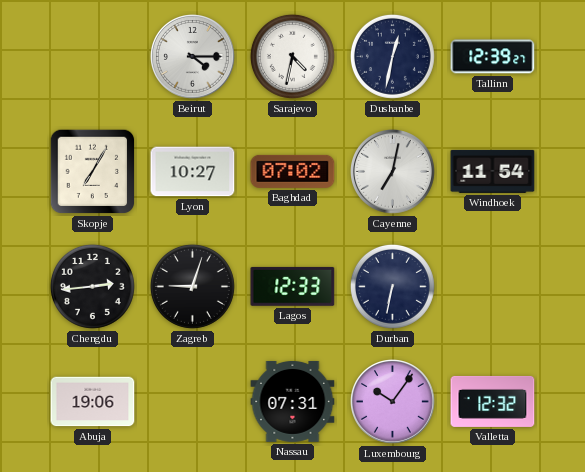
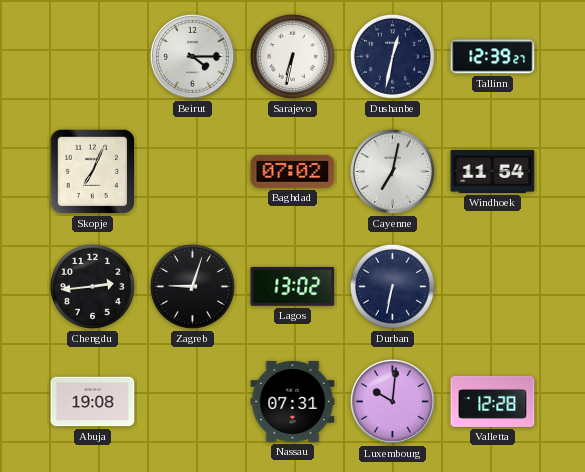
Sarajevo: 4:32 -> 6:32 (292, 56)
Skopje: 7:05 -> 7:04 (93, 172)
Lyon: 10:27 -> none (193, 172)
Lagos: 12:33 -> 13:02 (293, 286)
Abuja: 19:06 -> 19:08 (93, 402)
Luxembourg: 10:06 -> 10:01 (393, 402)
Valletta: 12:32 -> 12:28 (493, 401)
